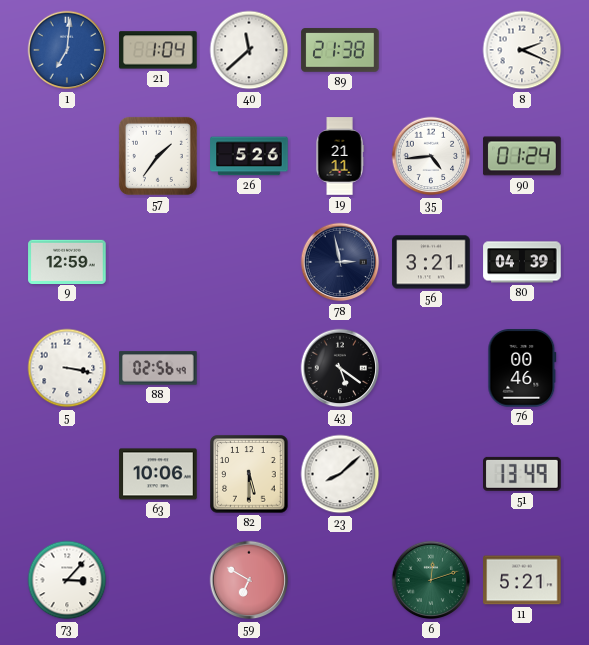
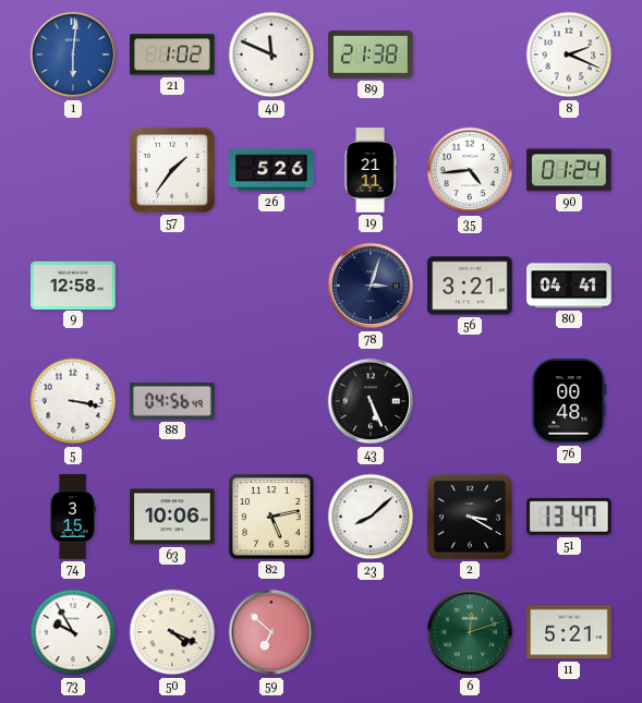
1: 7:01 -> 6:01 (73, 54)
21: 1:04 -> 1:02 (172, 54)
40: 11:38 -> 11:49 (271, 54)
9: 12:59 -> 12:58 (73, 284)
78: 2:58 -> 3:03 (371, 286)
80: 04:39 -> 04:41 (569, 286)
88: 02:56 -> 04:56 (172, 401)
43: 5:21 -> 5:26 (371, 401)
76: 00:46 -> 00:48 (569, 401)
74: none -> 3:15 (73, 517)
82: 5:30 -> 5:13 (271, 517)
2: none -> 3:20 (470, 517)
51: 13:49 -> 13:47 (570, 517)
73: 3:07 -> 9:55 (73, 632)
50: none -> 4:19 (172, 632)
59: 6:50 -> 6:52 (271, 632)
